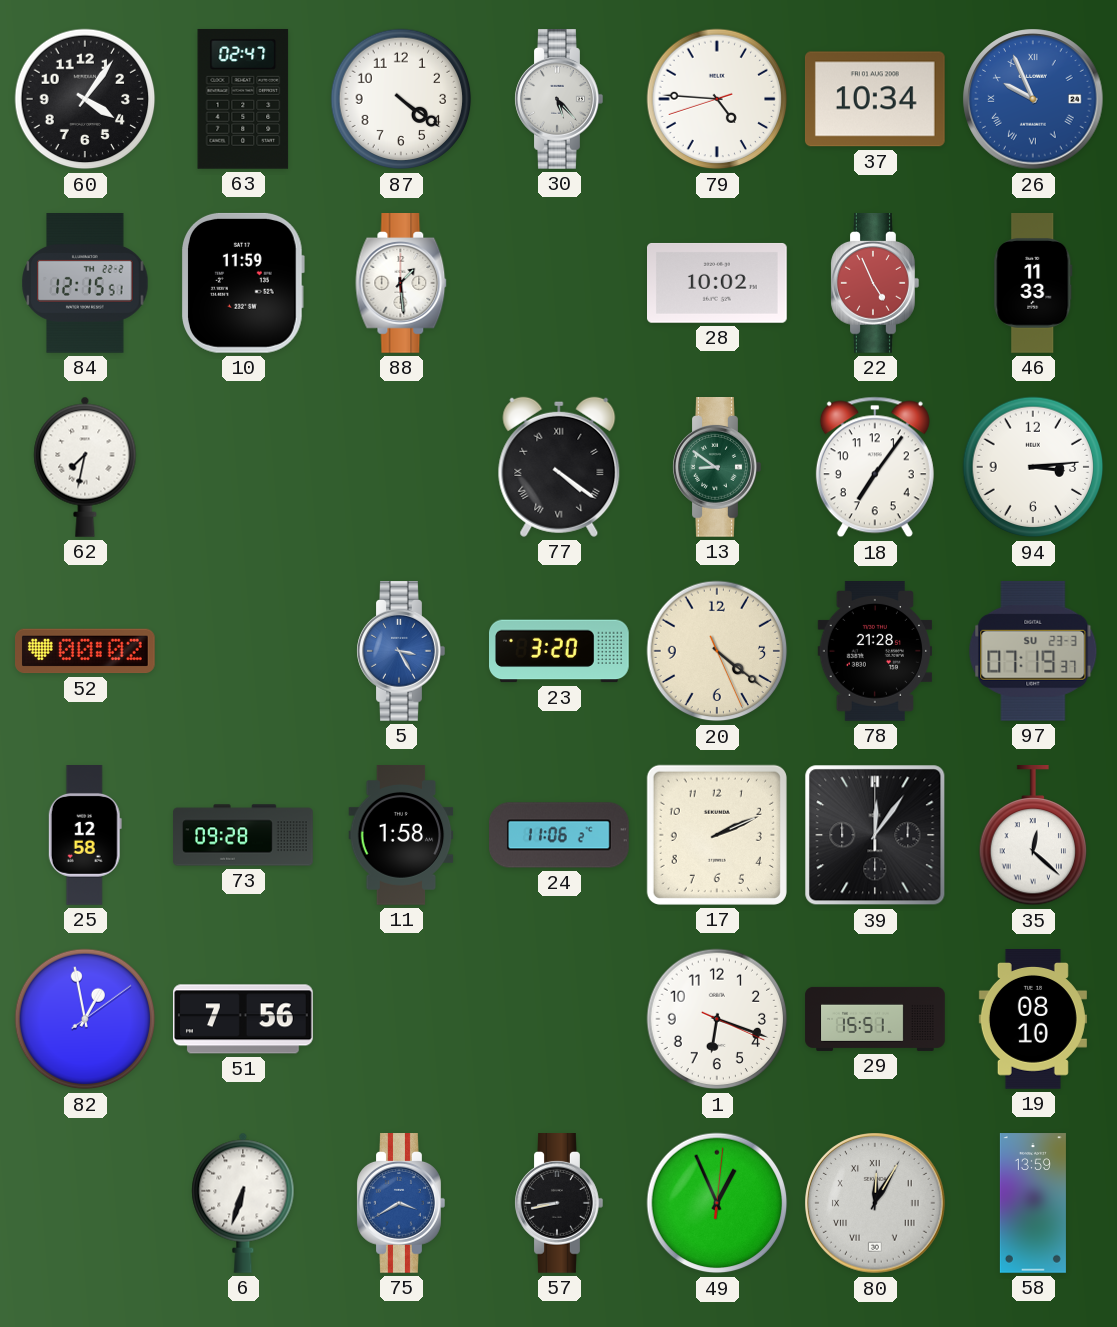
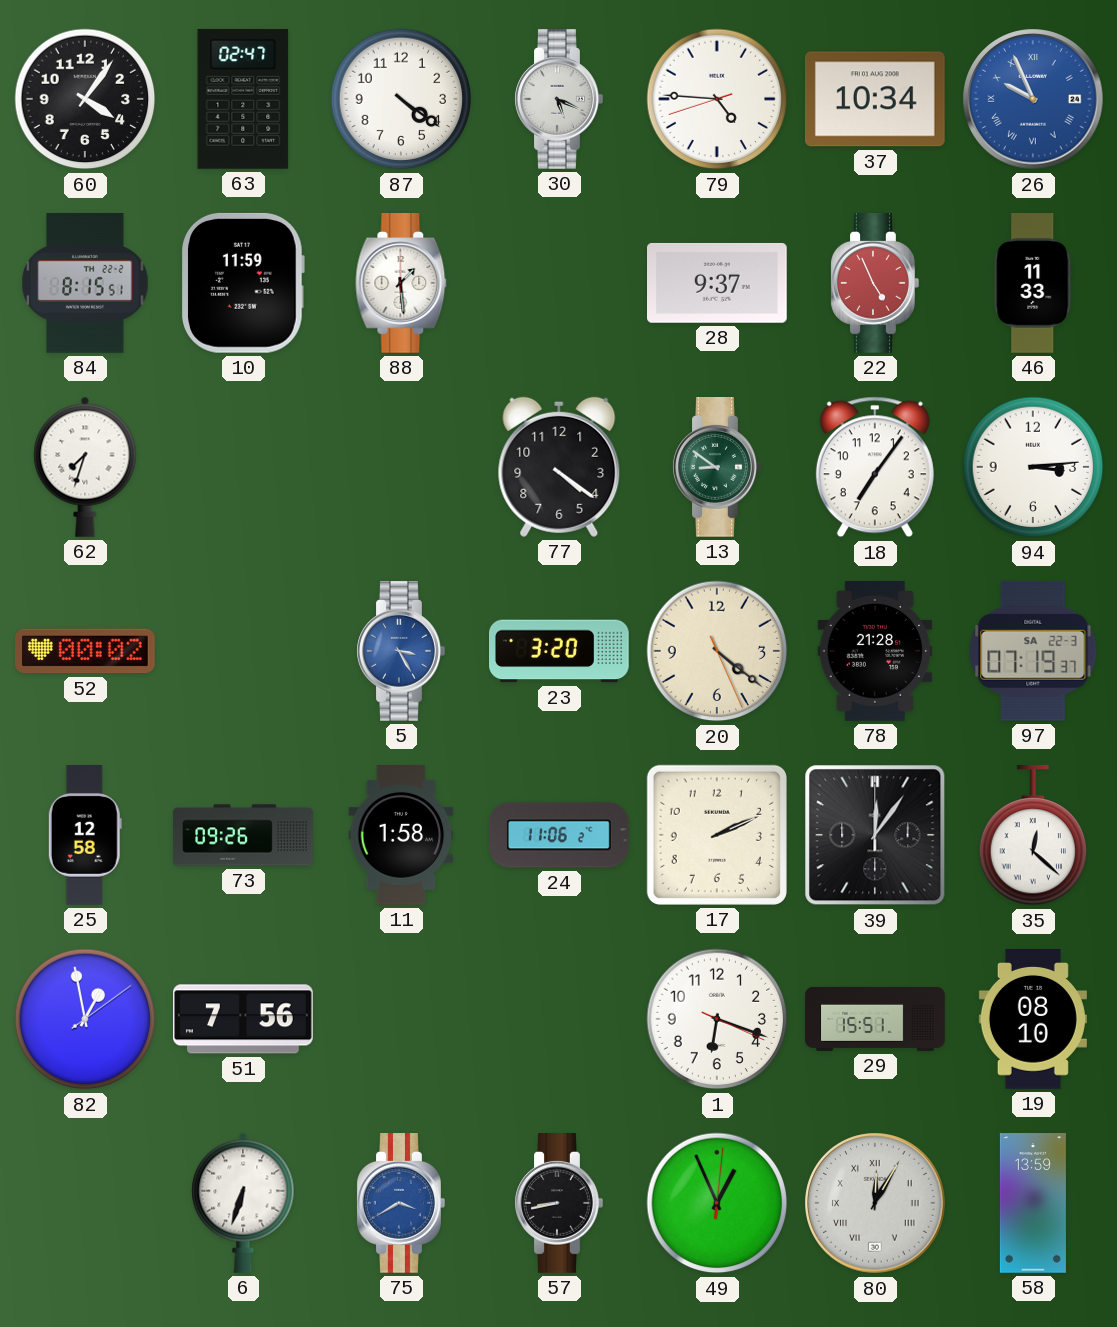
30: 5:23 -> 5:19 (559, 100)
84: 12:15 -> 8:15 (85, 284)
28: 10:02 -> 9:37 (718, 283)
62: 7:32 -> 7:33 (85, 467)
77 numerals: Roman -> Arabic (559, 467)
97 date: SU 23-3 -> SA 22-3 (1033, 651)
73: 09:28 -> 09:26 (243, 835)
